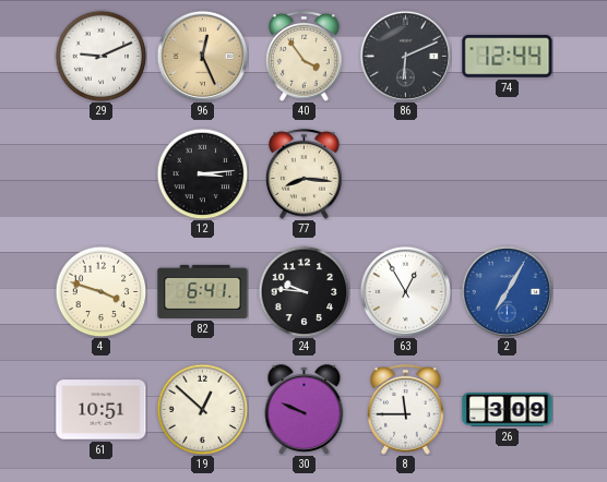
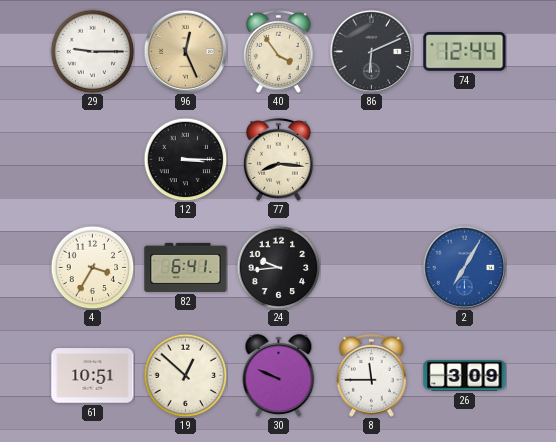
29: 9:11 -> 9:15 (92, 51)
12: 3:14 -> 3:15 (185, 159)
4: 3:48 -> 3:35 (92, 267)
24: 9:46 -> 9:44 (278, 267)
63: 12:55 -> none (405, 291)
